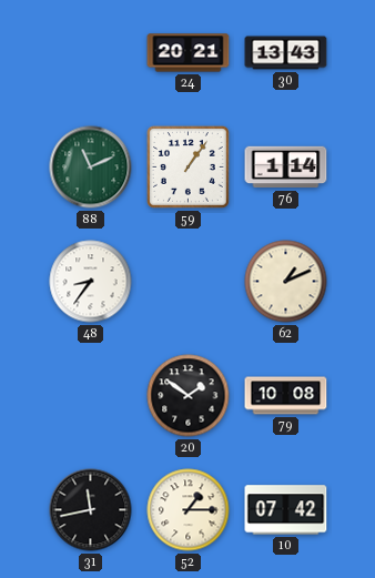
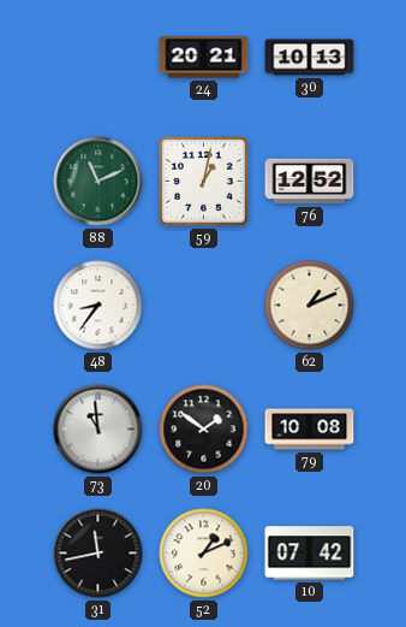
30: 13:43 -> 10:13 (310, 58)
59: 1:06 -> 1:02 (203, 181)
76: 1:14 -> 12:52 (310, 182)
73: none -> 10:59 (98, 430)
52: 1:15 -> 1:11 (204, 554)
